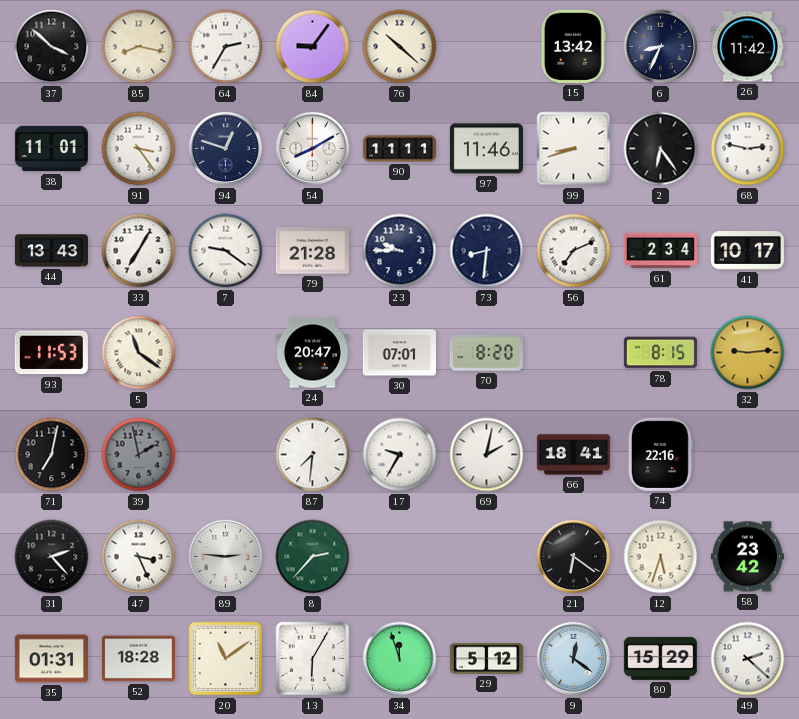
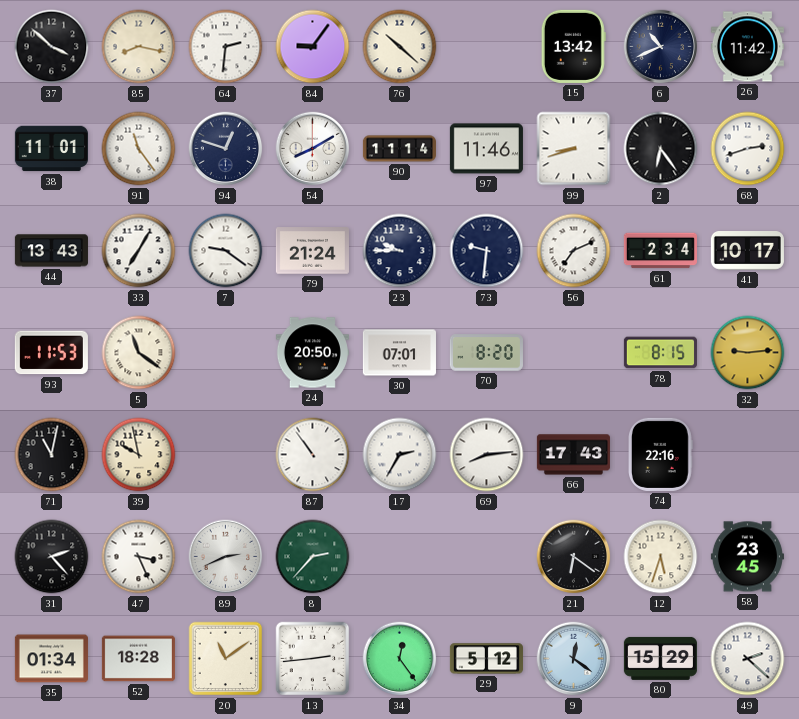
64: 2:35 -> 2:31 (226, 47)
6: 8:34 -> 10:41 (661, 47)
91: 3:24 -> 11:24 (139, 149)
90: 11:11 -> 11:14 (399, 149)
68: 2:47 -> 2:42 (748, 149)
79: 21:28 -> 21:24 (312, 251)
73: 8:31 -> 9:31 (487, 251)
24: 20:47 -> 20:50 (312, 353)
71: 7:02 -> 11:02 (52, 455)
39: 1:58 -> 9:58 (139, 455)
39 dial: grey -> cream (139, 455)
87: 7:31 -> 10:54 (313, 455)
17: 9:35 -> 2:35 (400, 455)
69: 2:02 -> 8:14 (487, 455)
66: 18:41 -> 17:43 (573, 455)
89: 2:46 -> 2:41 (226, 557)
58: 23:42 -> 23:45 (747, 557)
35: 01:31 -> 01:34 (51, 659)
13: 6:05 -> 2:44 (313, 659)
34: 11:57 -> 12:24 (400, 659)
